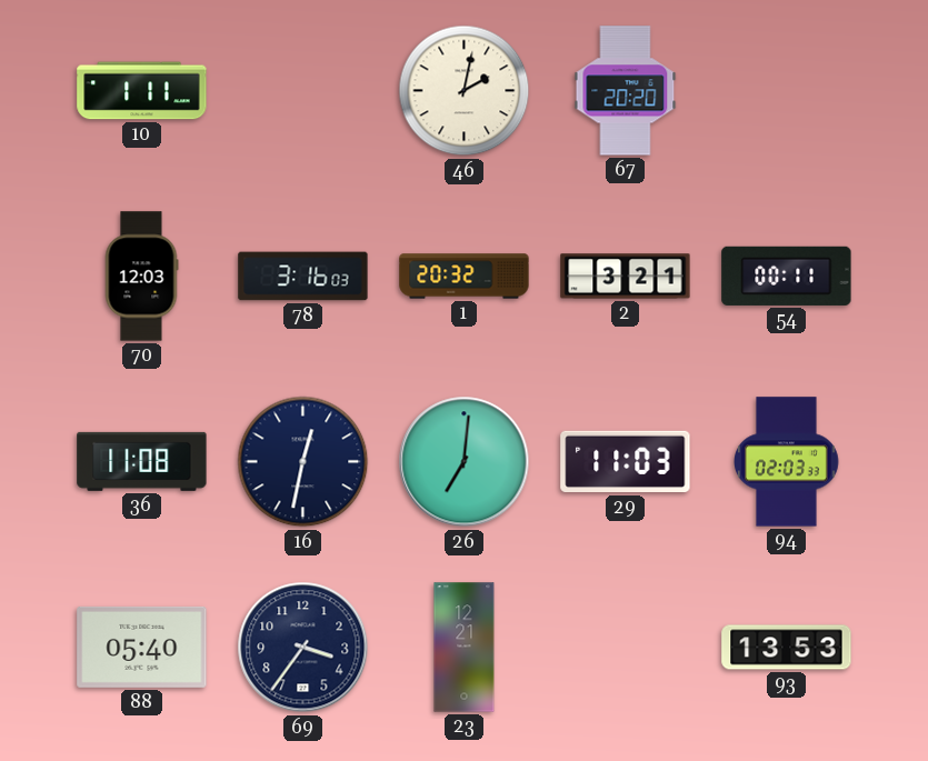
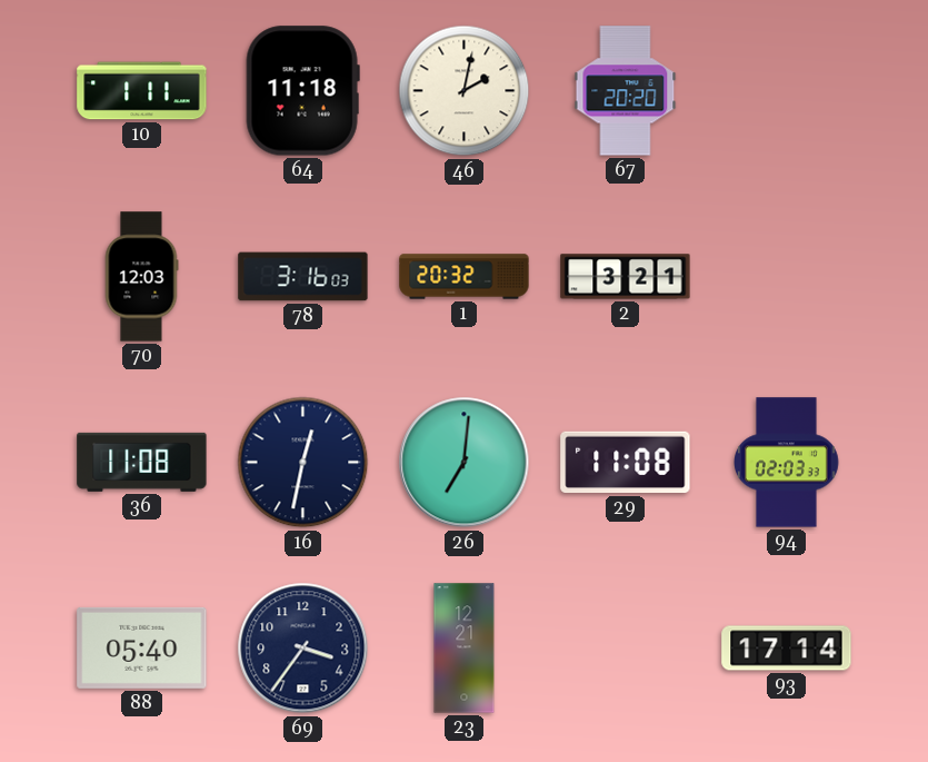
64: none -> 11:18 (302, 91)
54: 00:11 -> none (787, 276)
29: 11:03 -> 11:08 (626, 463)
93: 13:53 -> 17:14 (787, 649)
